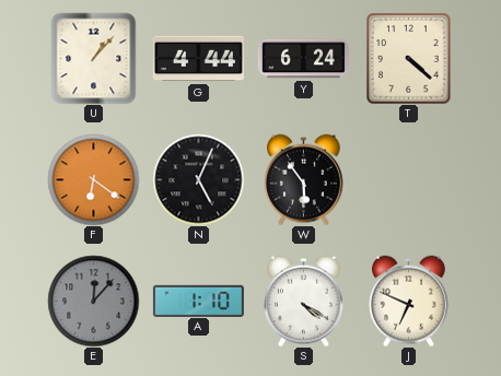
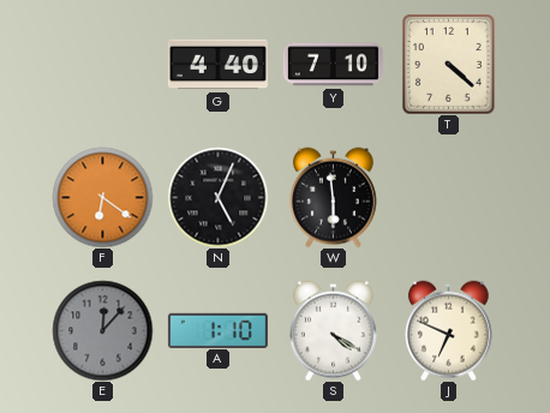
U: 1:07 -> none (94, 58)
G: 4:44 -> 4:40 (217, 65)
Y: 6:24 -> 7:10 (333, 65)
W: 5:54 -> 5:59 (334, 197)
